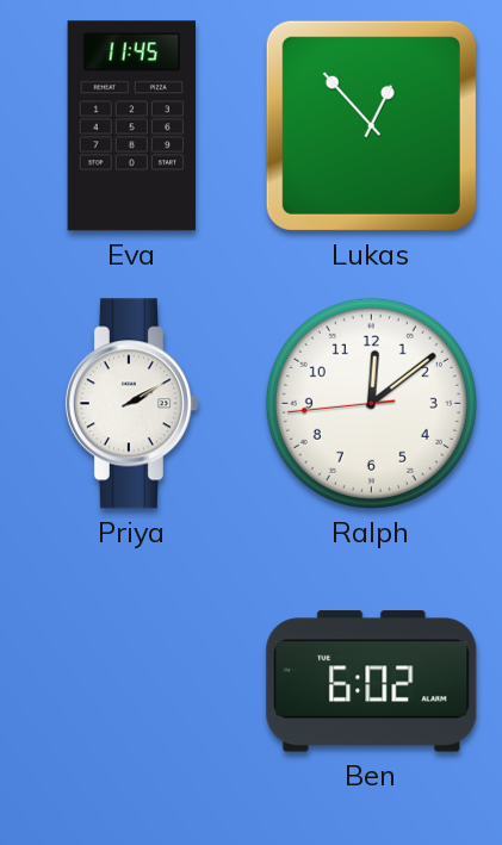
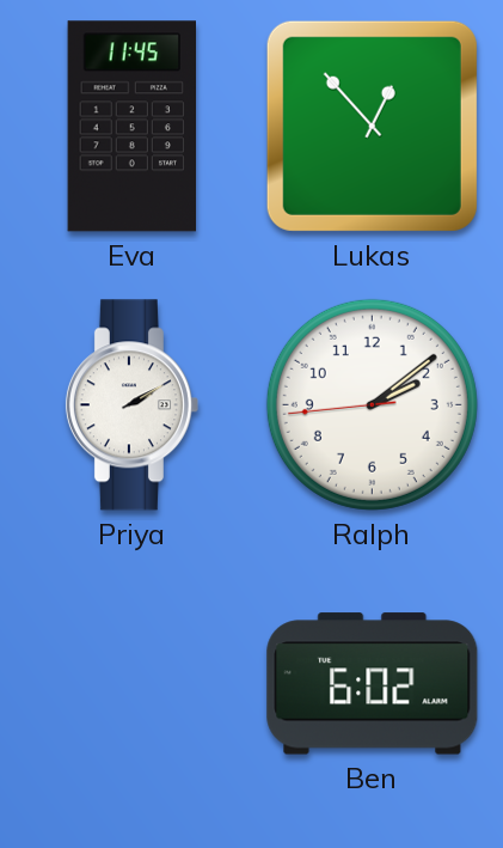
Ralph: 12:08 -> 2:08 (372, 404)
